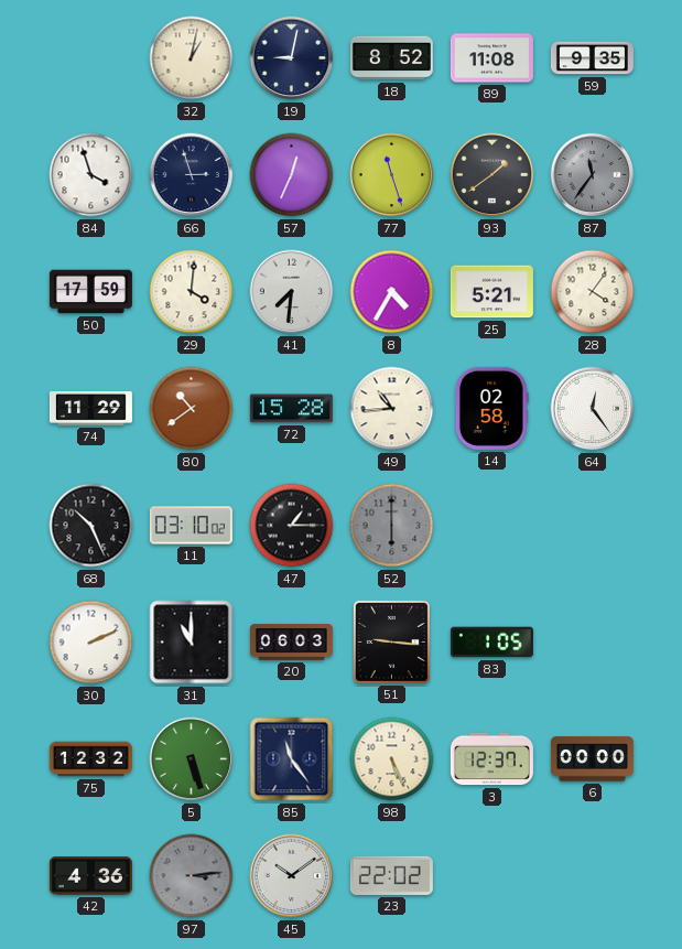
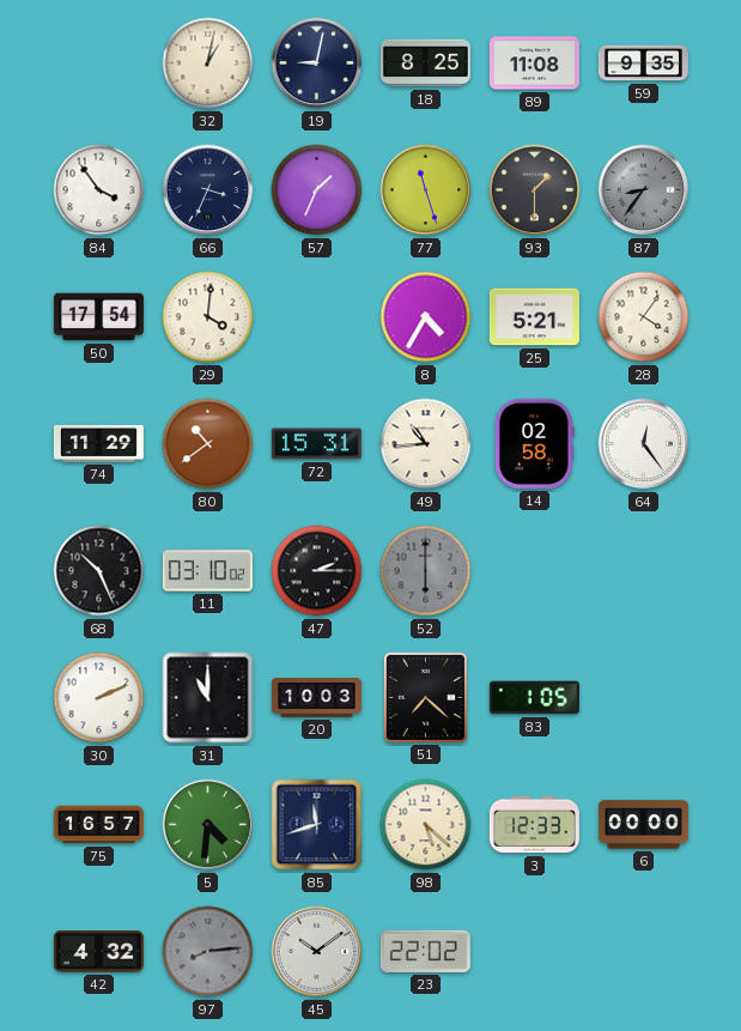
18: 8:52 -> 8:25 (425, 63)
84: 3:57 -> 3:54 (99, 190)
66: 2:57 -> 3:34 (208, 190)
57: 12:34 -> 1:34 (317, 190)
93: 1:39 -> 1:30 (535, 190)
87: 11:36 -> 8:36 (644, 190)
50: 17:59 -> 17:54 (98, 317)
41: 7:31 -> none (292, 292)
72: 15:28 -> 15:31 (316, 444)
47: 1:15 -> 2:15 (317, 571)
20: 06:03 -> 10:03 (316, 698)
51: 9:16 -> 7:22 (425, 697)
75: 12:32 -> 16:57 (98, 825)
5: 5:27 -> 4:31 (208, 825)
85: 11:24 -> 11:42 (317, 825)
98: 5:26 -> 5:22 (426, 825)
3: 12:37 -> 12:33 (534, 825)
42: 4:36 -> 4:32 (98, 952)
97: 3:14 -> 8:14 (208, 952)
